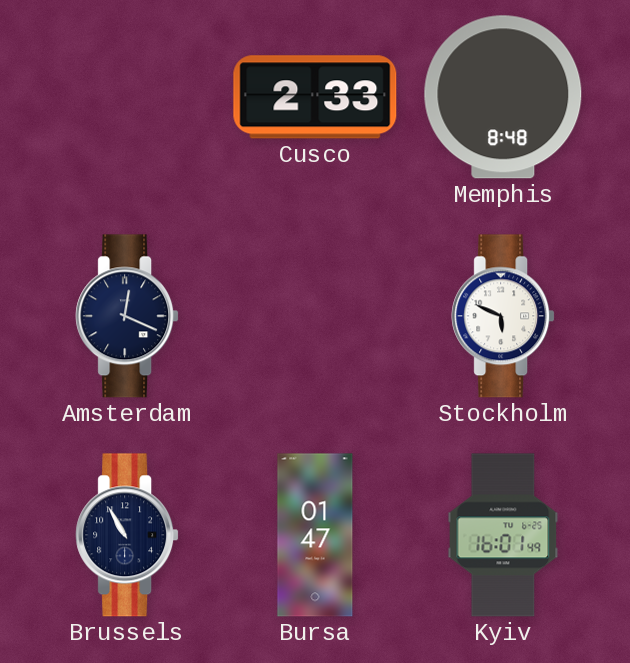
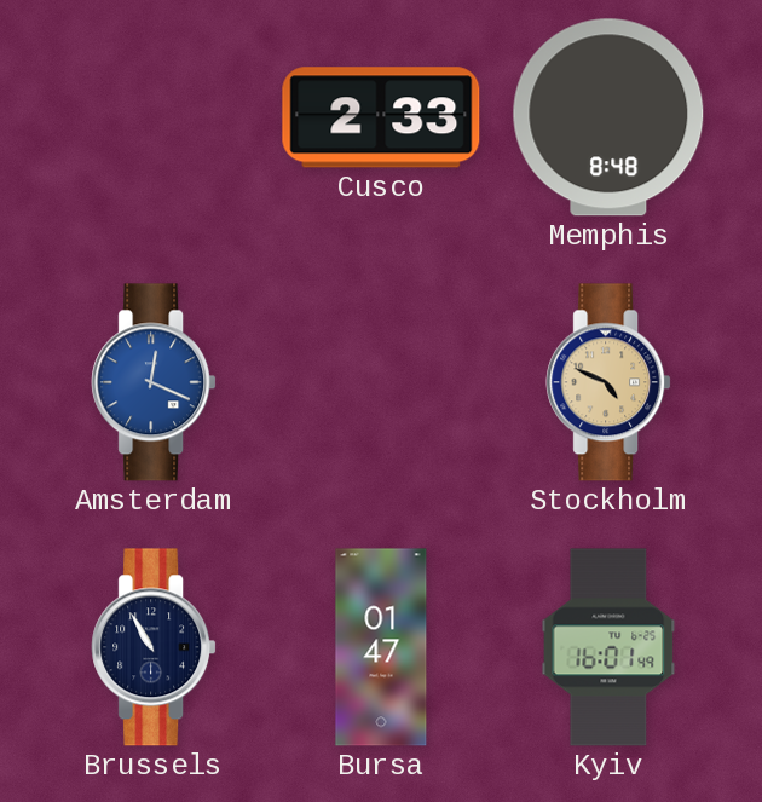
Amsterdam dial: navy -> blue (154, 382)
Stockholm: 5:49 -> 4:49 (608, 382)
Stockholm dial: white -> champagne (608, 382)
